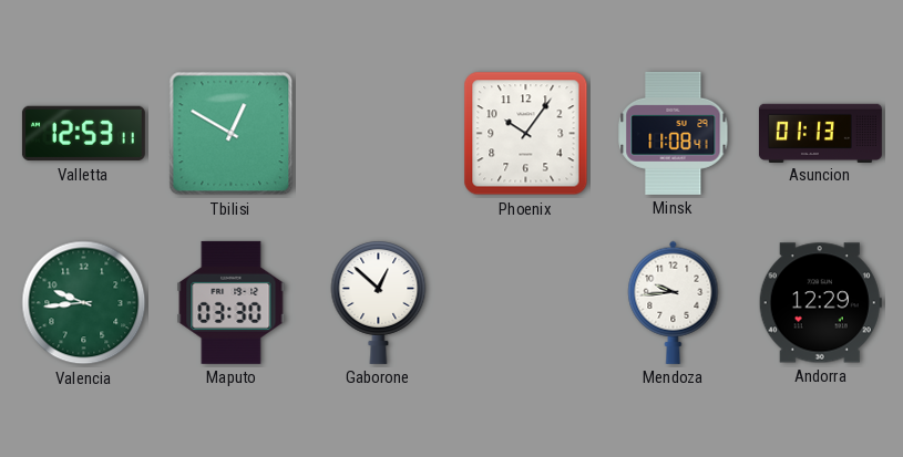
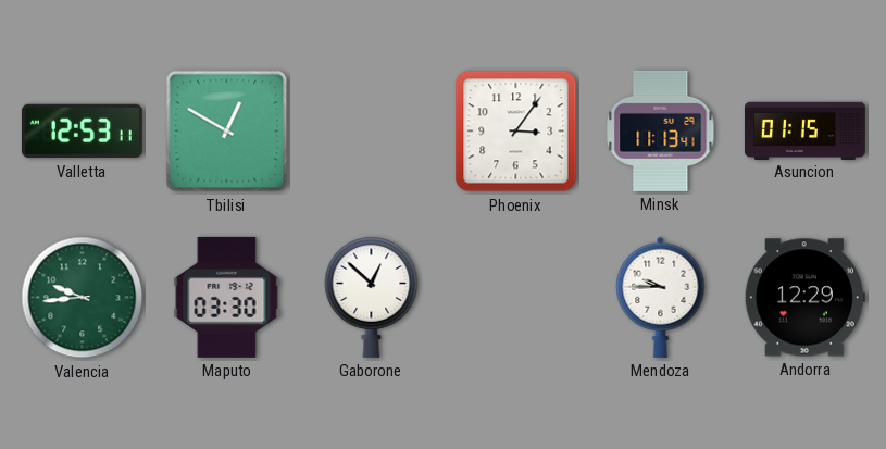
Phoenix: 10:06 -> 3:06 (516, 132)
Minsk: 11:08 -> 11:13 (661, 130)
Asuncion: 01:13 -> 01:15 (804, 130)
Mendoza: 9:44 -> 9:45 (661, 297)
